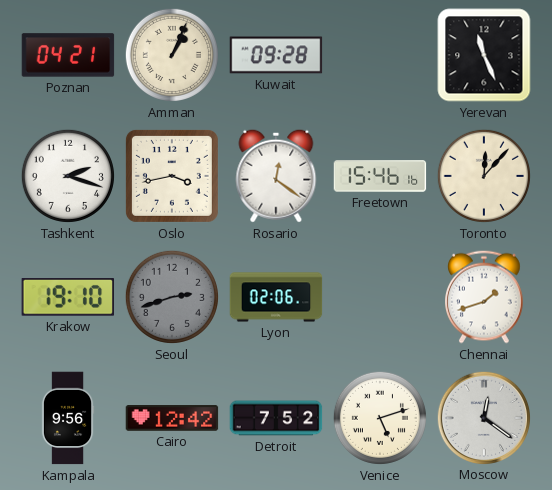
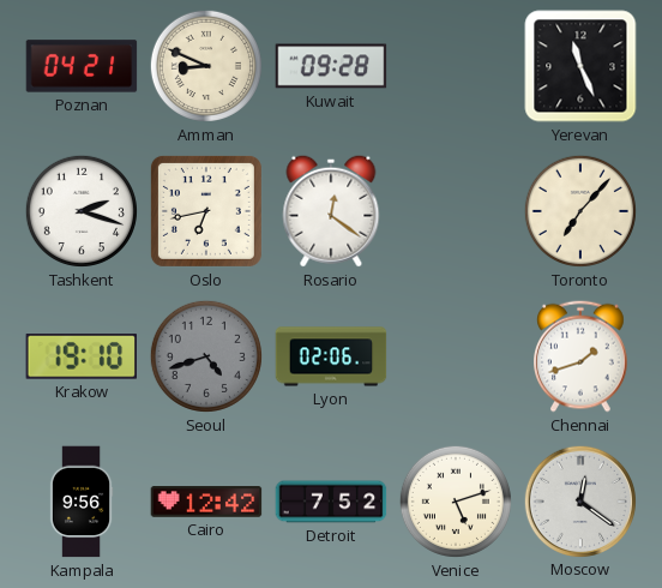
Amman: 1:04 -> 8:49 (206, 66)
Oslo: 3:43 -> 6:43 (206, 211)
Freetown: 15:46 -> none (380, 176)
Toronto: 12:07 -> 7:07 (580, 211)
Seoul: 2:42 -> 4:42 (206, 356)
